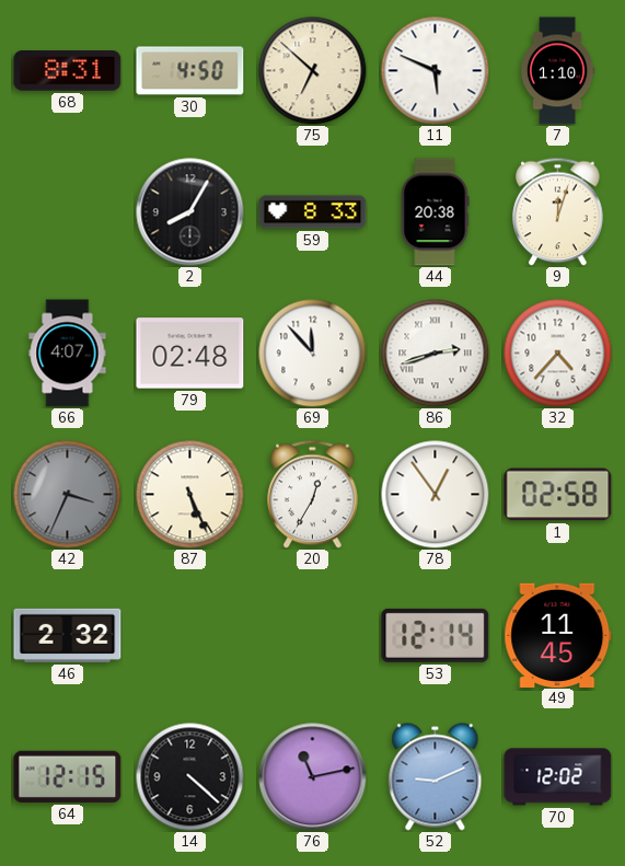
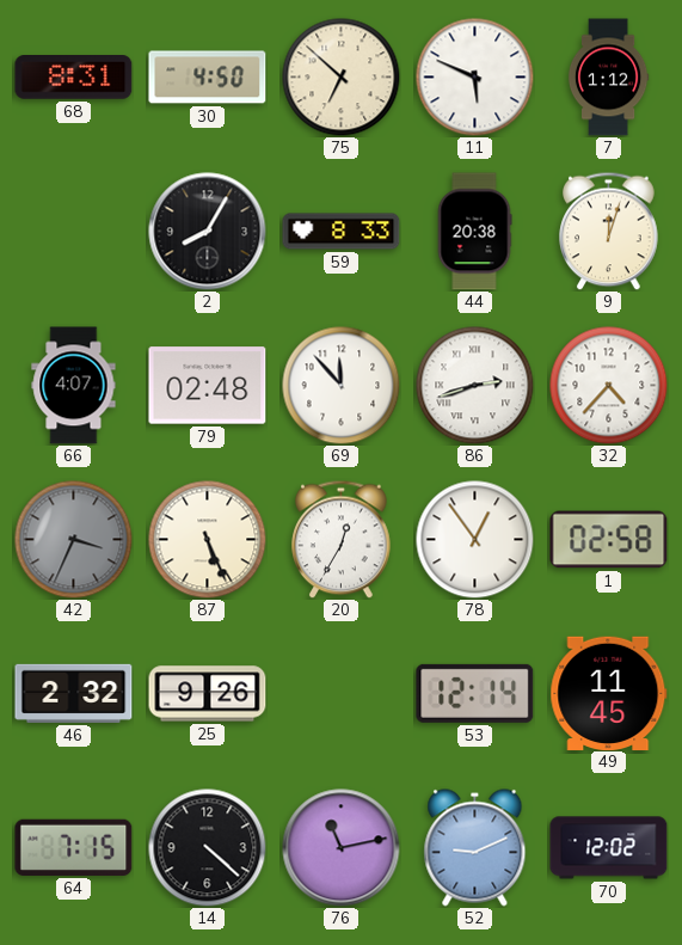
7: 1:10 -> 1:12 (608, 78)
25: none -> 9:26 (208, 694)
64: 12:15 -> 7:15 (74, 847)
